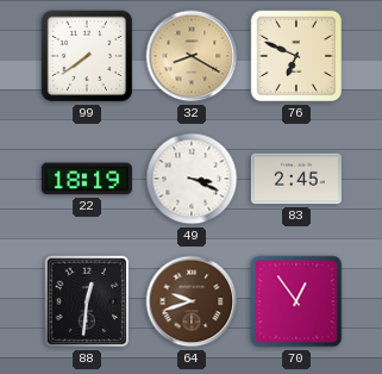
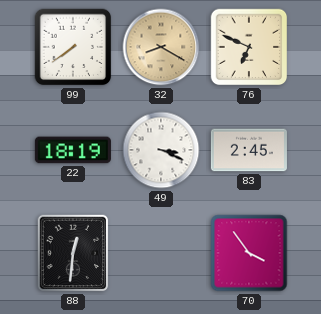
64: 9:42 -> none (192, 301)
70: 12:54 -> 3:54 (249, 253)
